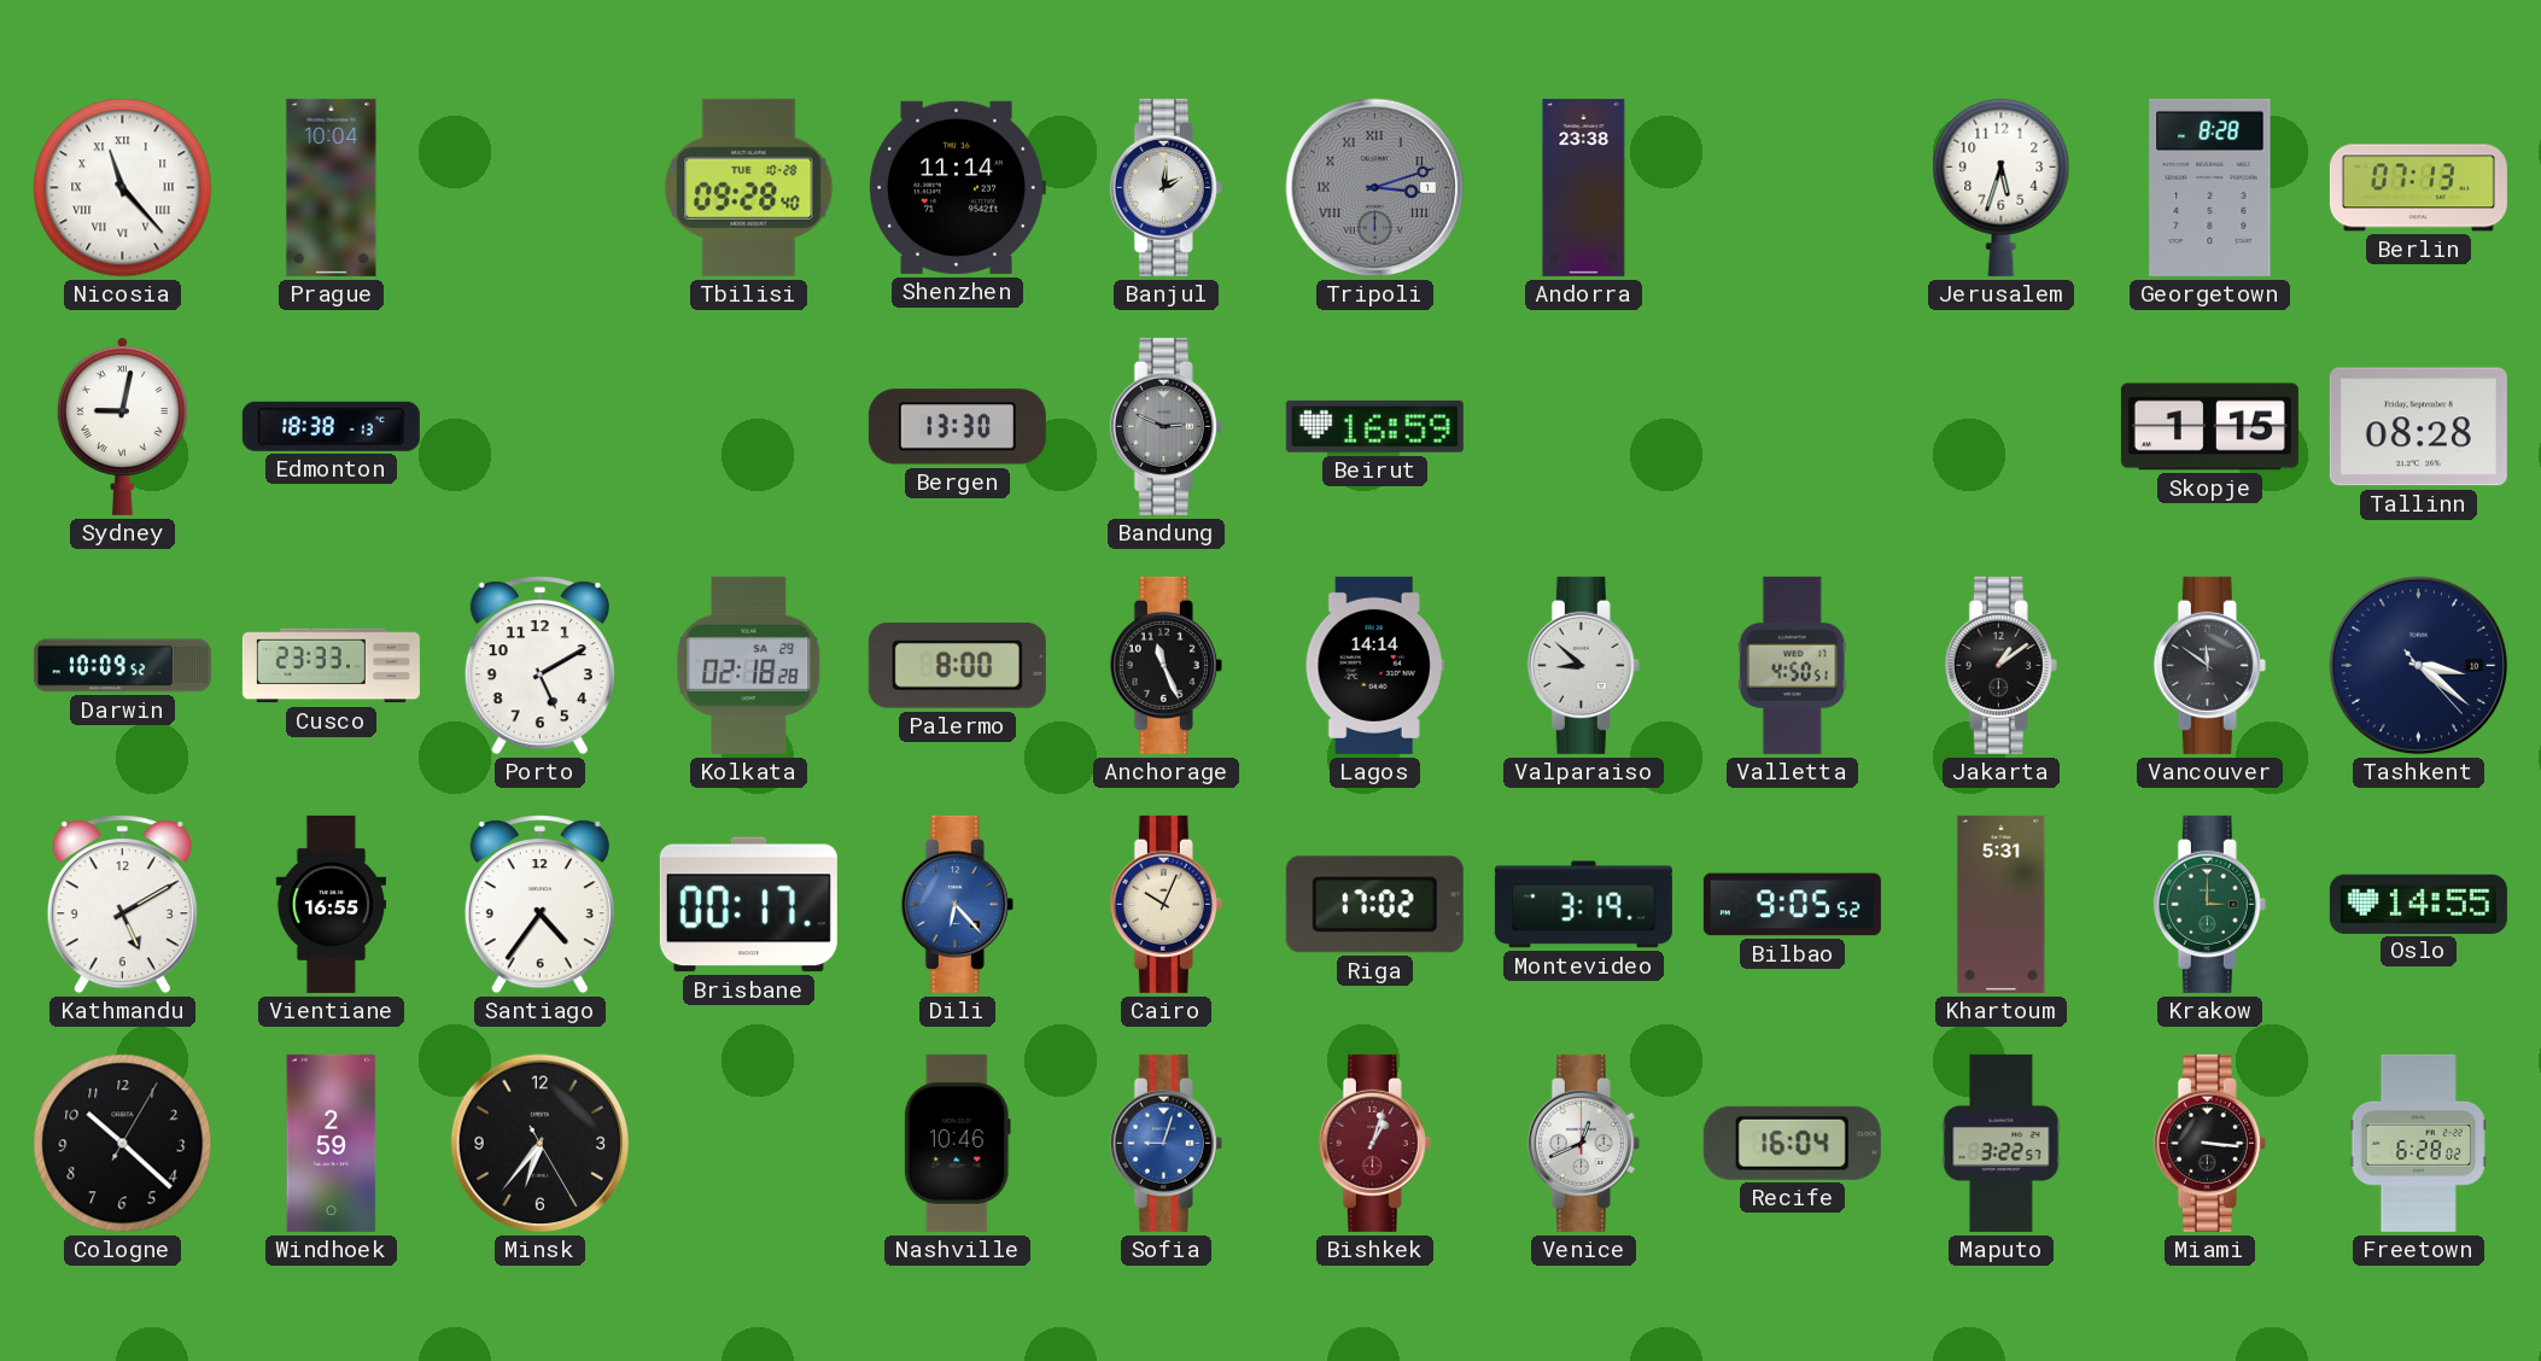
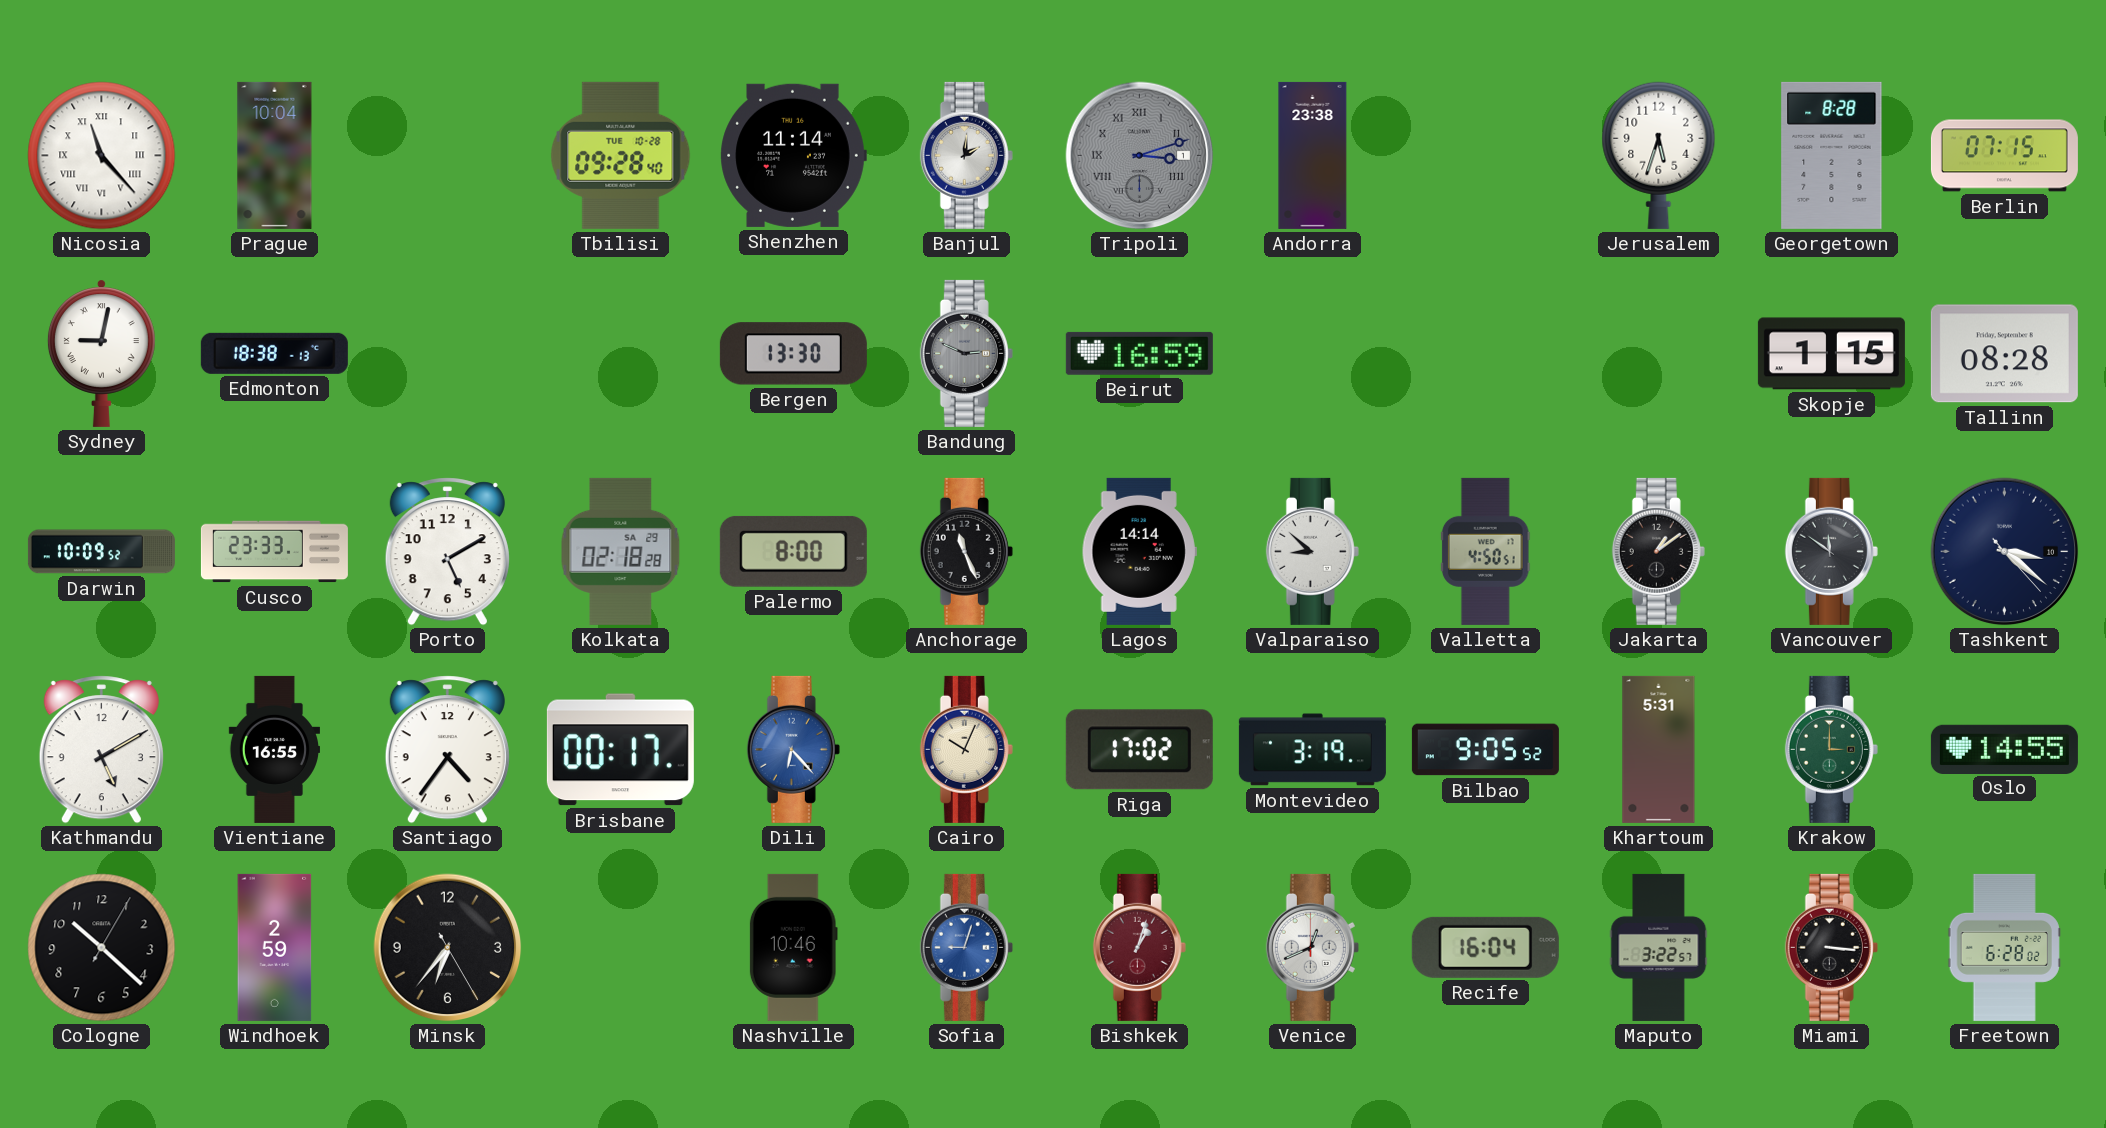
Berlin: 07:13 -> 07:15 (2004, 156)
